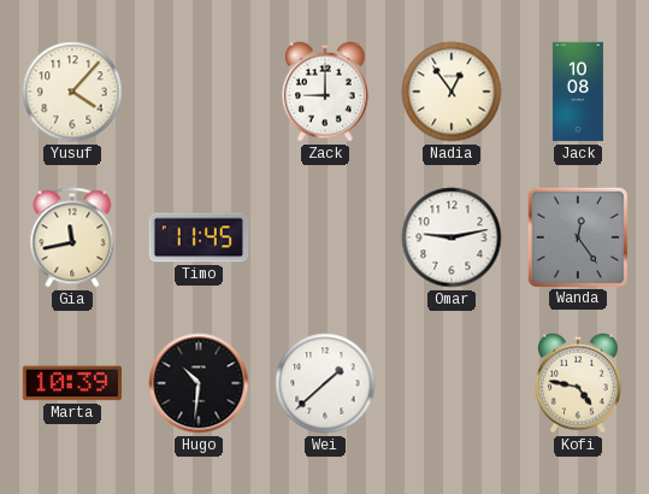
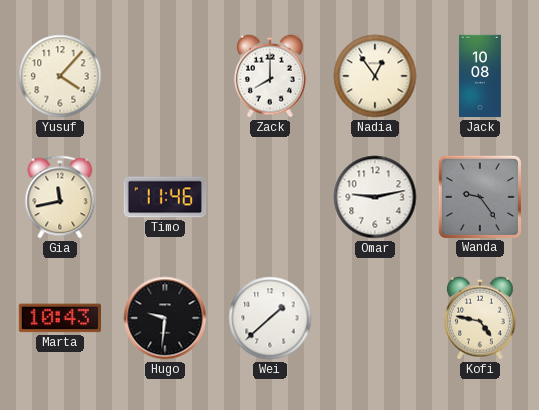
Zack: 9:00 -> 8:00 (271, 76)
Timo: 11:45 -> 11:46 (165, 197)
Wanda: 12:24 -> 9:24 (479, 196)
Marta: 10:39 -> 10:43 (60, 318)
Hugo: 10:31 -> 9:31 (165, 318)
